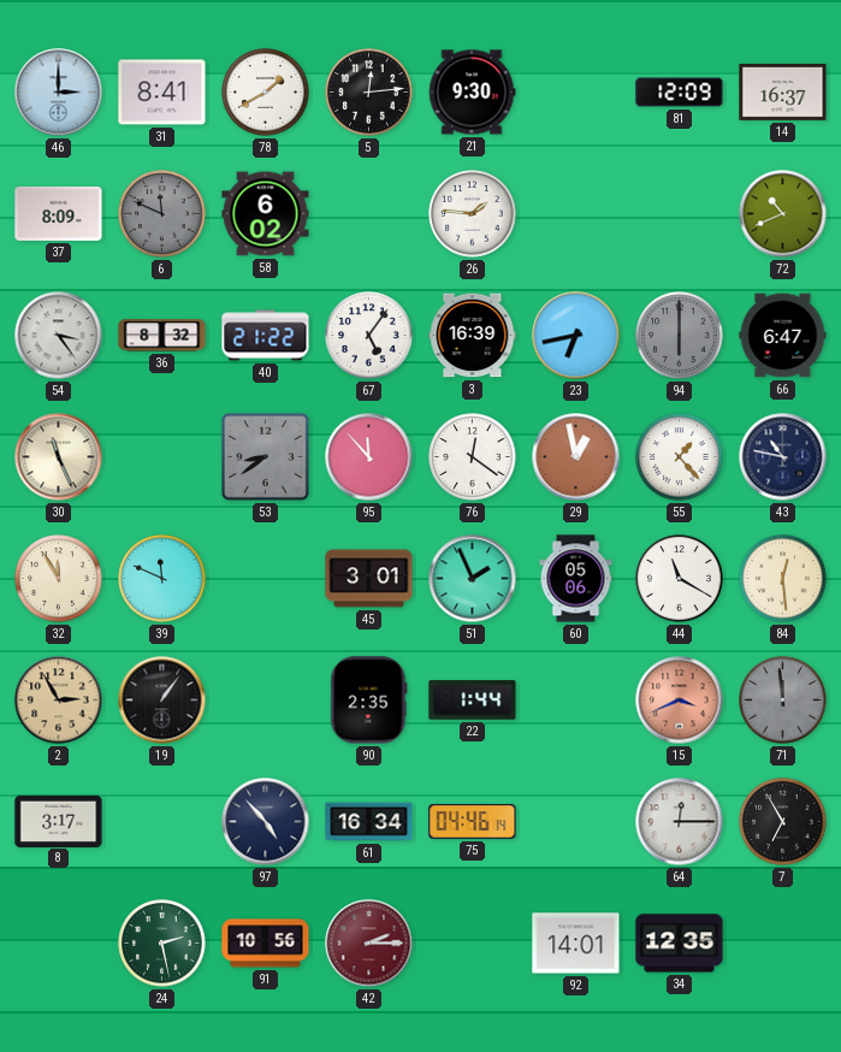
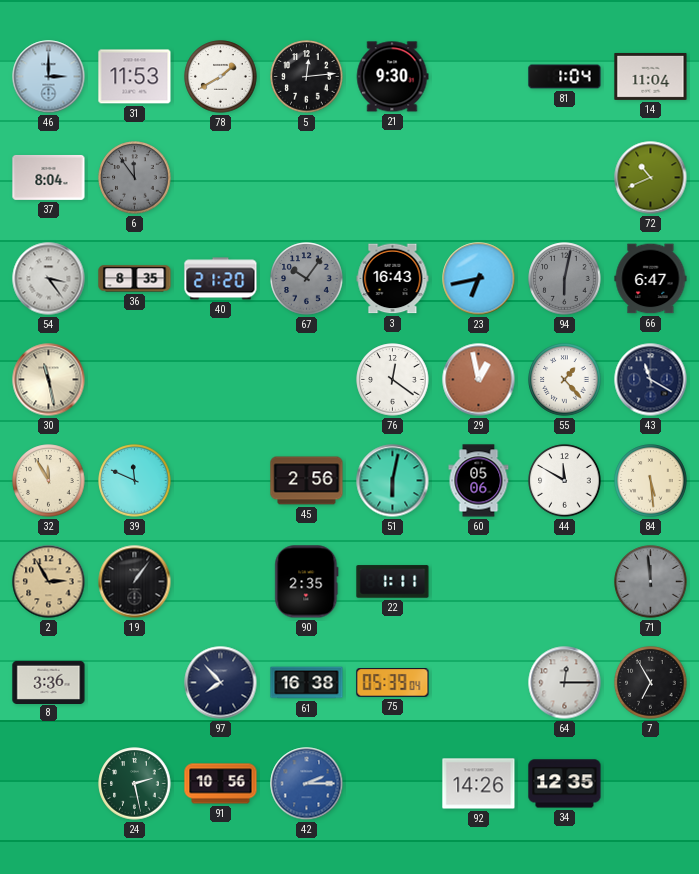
31: 8:41 -> 11:53 (135, 77)
81: 12:09 -> 1:04 (565, 77)
14: 16:37 -> 11:04 (651, 76)
37: 8:09 -> 8:04 (49, 177)
6: 11:49 -> 11:54 (135, 178)
58: 6:02 -> none (266, 214)
26: 1:46 -> none (473, 214)
36: 8:32 -> 8:35 (135, 279)
40: 21:22 -> 21:20 (221, 279)
67: 5:06 -> 10:06 (307, 279)
67 dial: white -> grey (307, 279)
3: 16:39 -> 16:43 (393, 279)
94: 6:00 -> 6:02 (565, 279)
30: 11:26 -> 11:28 (49, 380)
53: 8:39 -> none (266, 457)
95: 11:53 -> none (369, 457)
43: 10:47 -> 11:20 (651, 380)
45: 3:01 -> 2:56 (307, 481)
51: 1:56 -> 6:02 (393, 481)
44: 11:20 -> 11:50 (565, 481)
84: 12:29 -> 5:29 (651, 481)
22: 1:44 -> 1:11 (393, 582)
15: 3:41 -> none (680, 701)
8: 3:17 -> 3:36 (49, 682)
97: 4:53 -> 7:53 (221, 683)
61: 16:34 -> 16:38 (307, 683)
75: 04:46 -> 05:39 (393, 683)
42 dial: burgundy -> blue (307, 784)
92: 14:01 -> 14:26 (479, 784)
